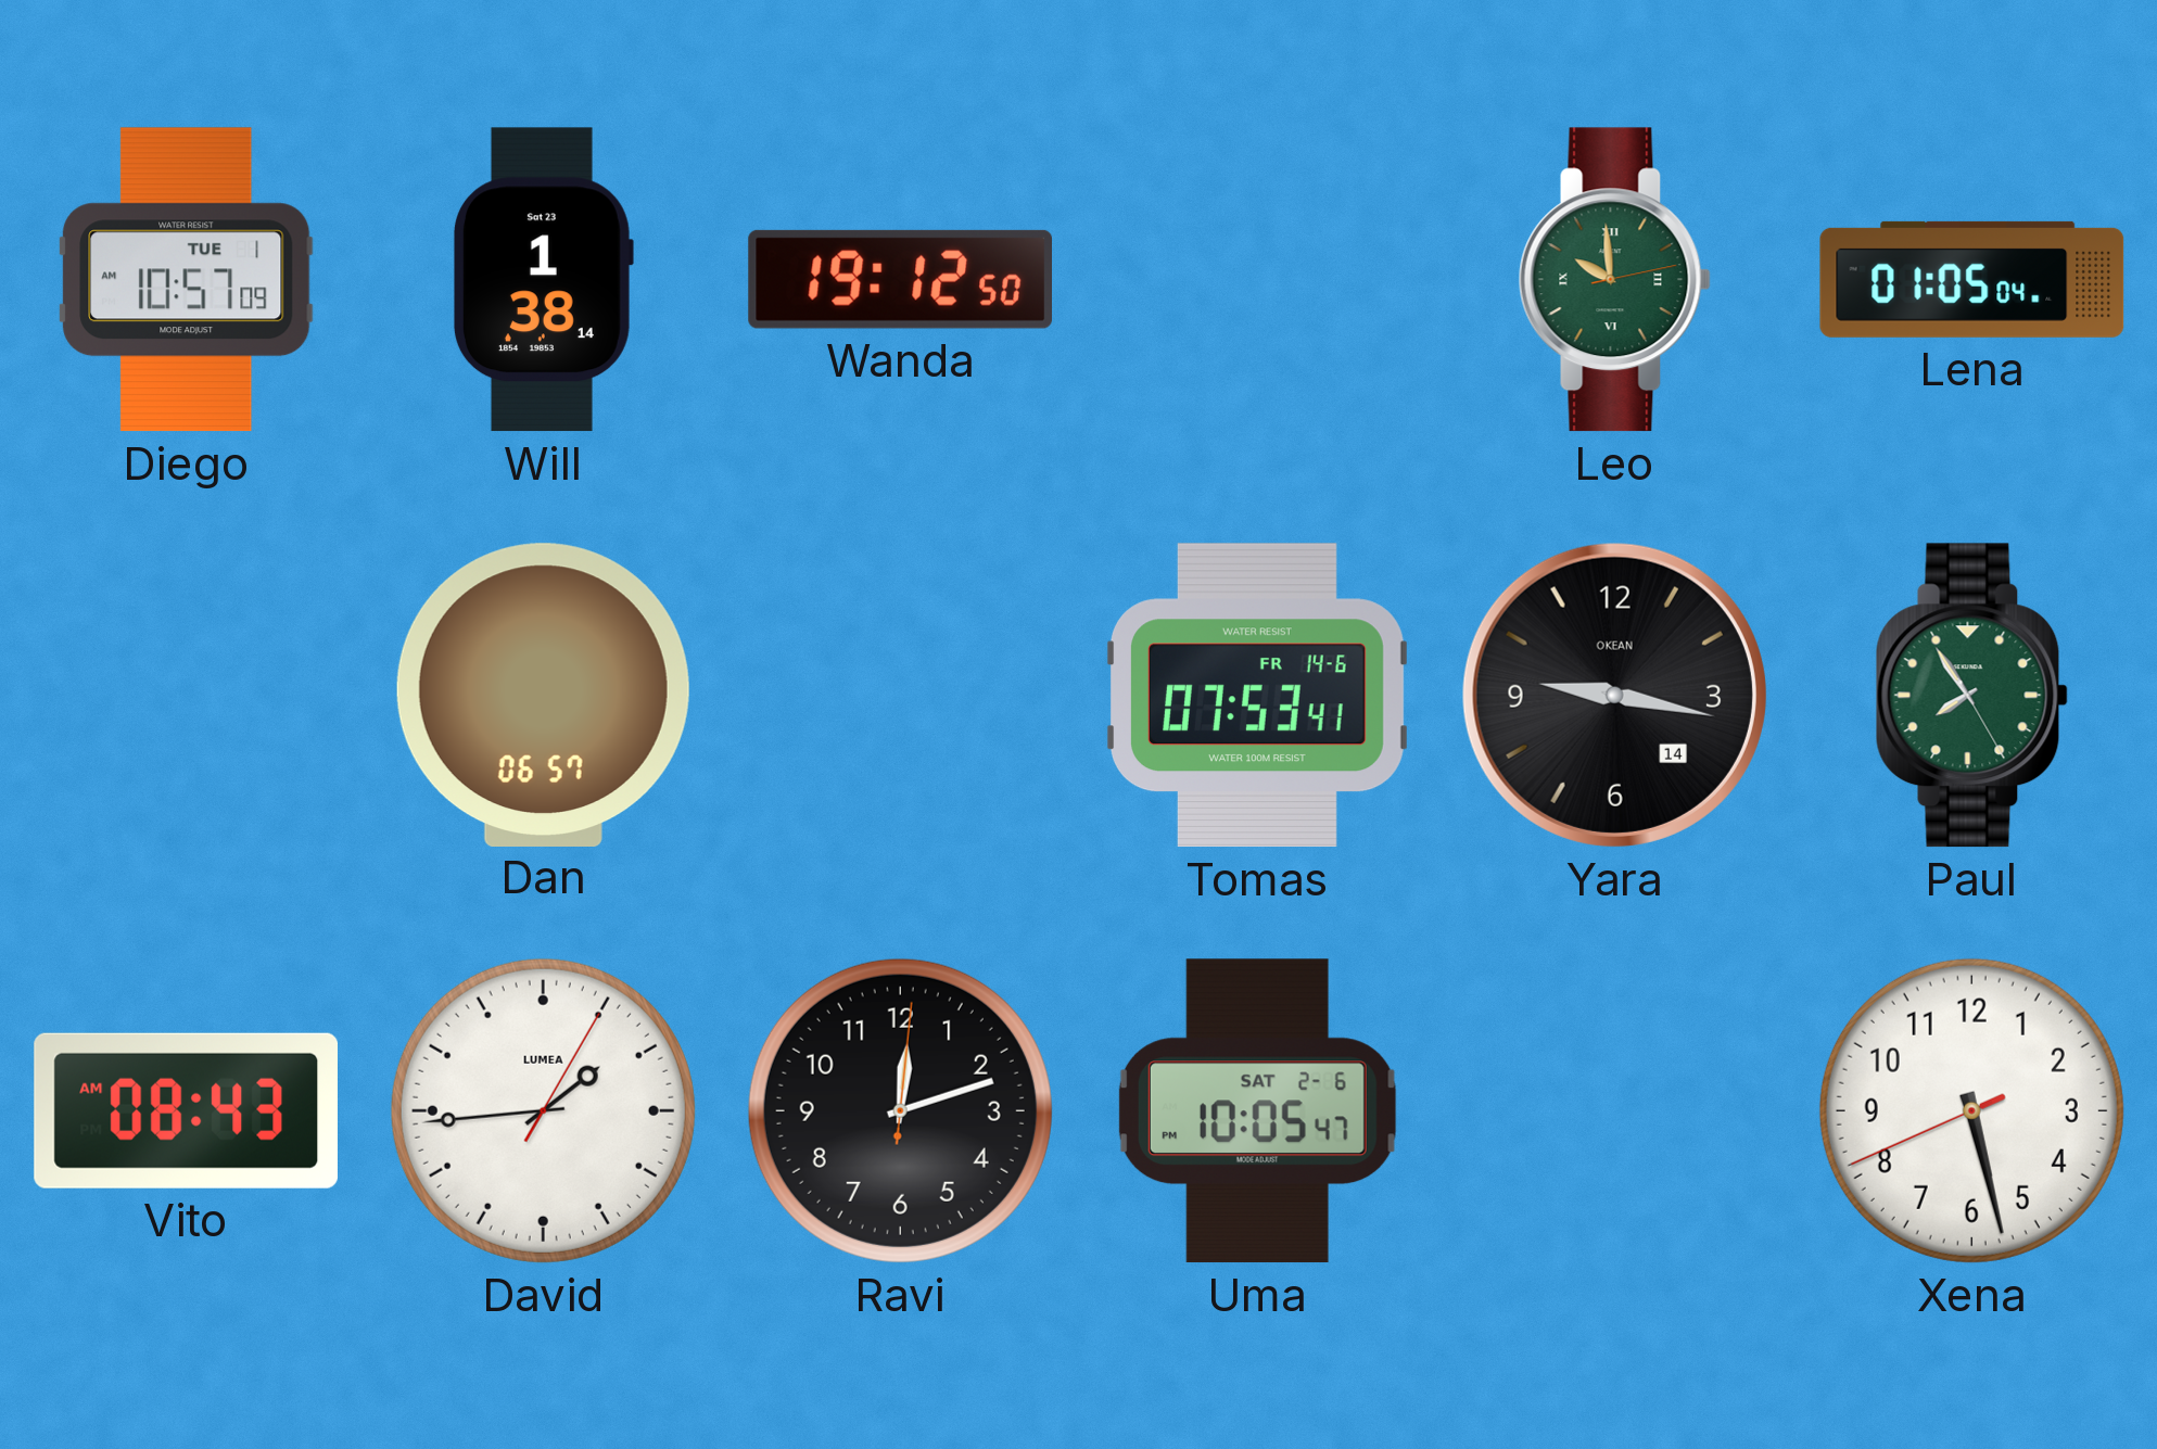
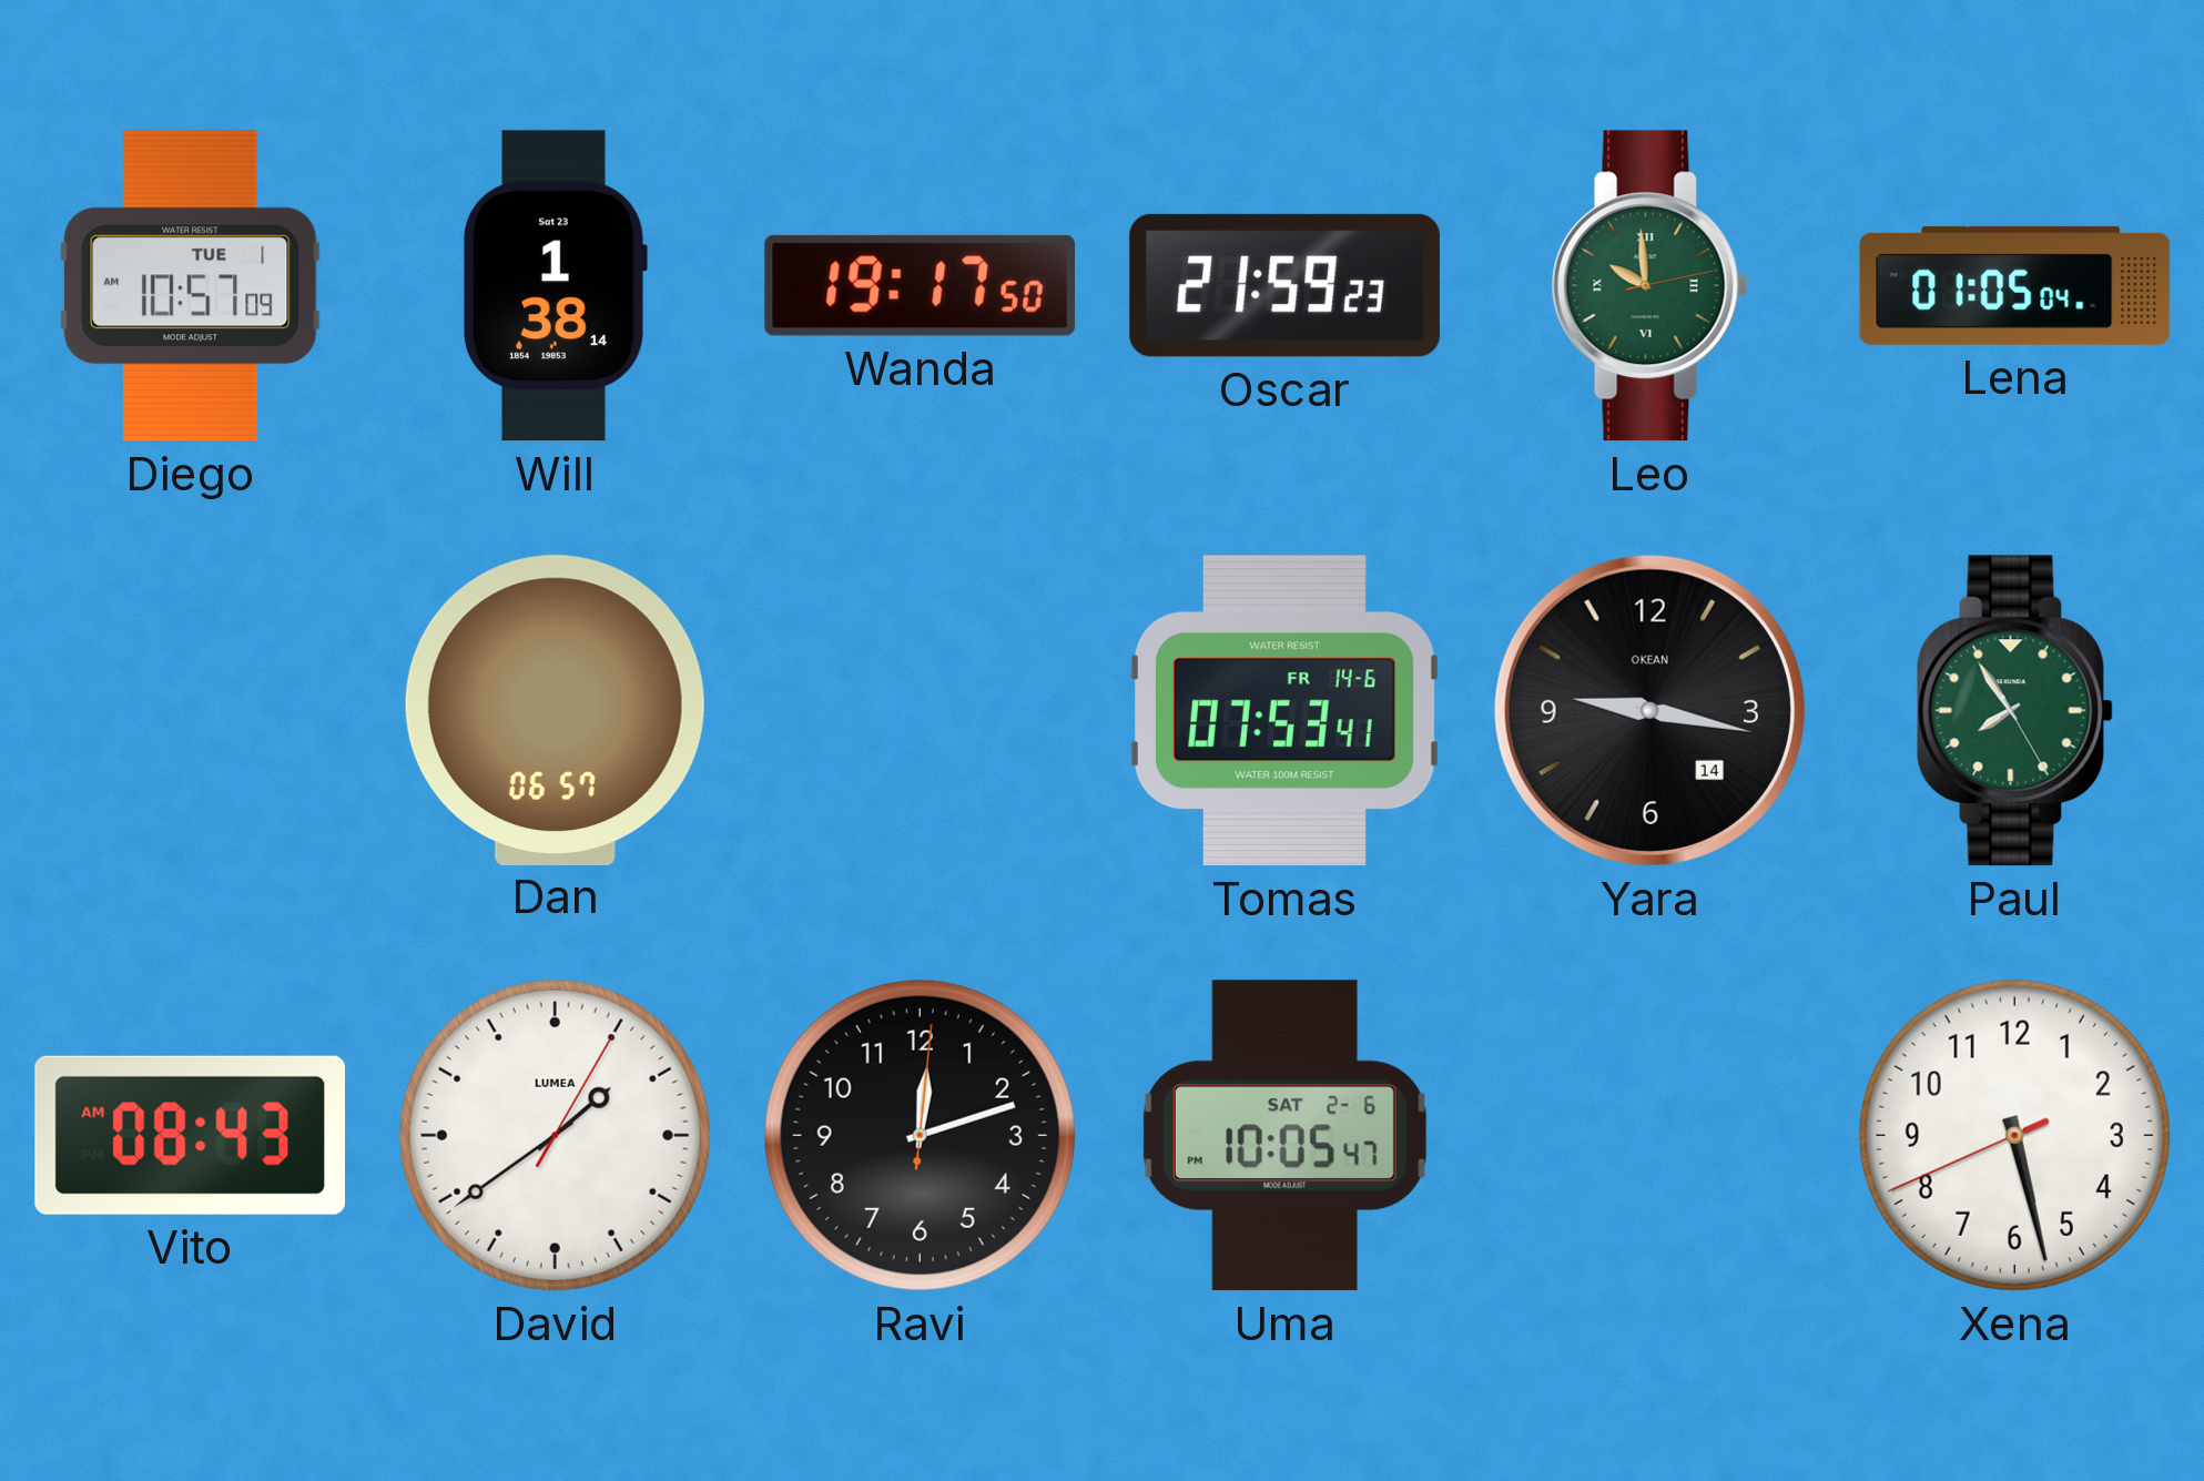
Wanda: 19:12 -> 19:17 (920, 285)
Oscar: none -> 21:59 (1284, 285)
David: 1:44 -> 1:39 (555, 1135)
